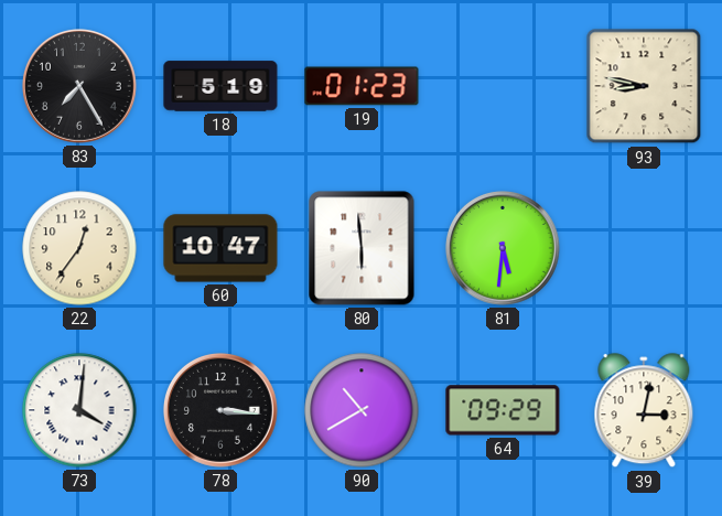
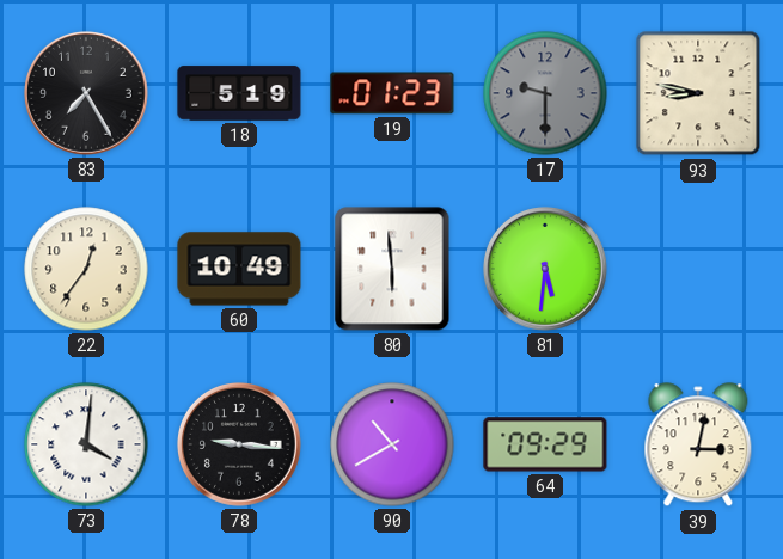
17: none -> 9:30 (545, 93)
60: 10:47 -> 10:49 (239, 269)
78: 3:16 -> 9:16 (239, 444)
